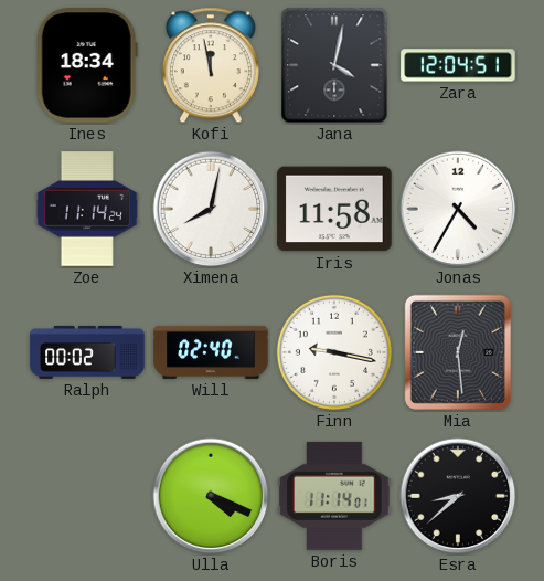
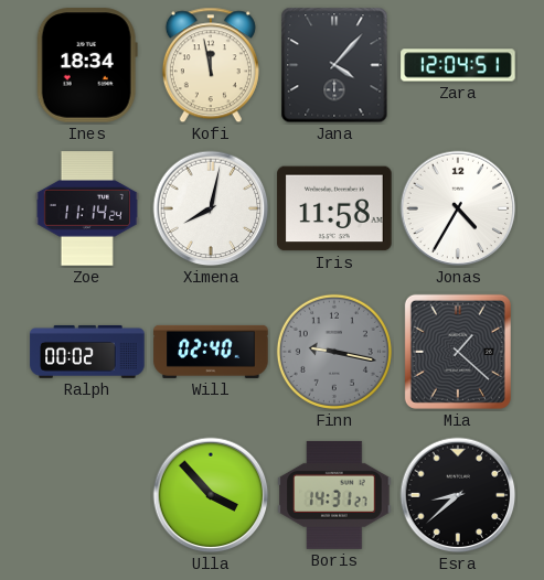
Jana: 4:02 -> 4:07 (334, 65)
Finn dial: white -> grey (334, 352)
Mia: 12:29 -> 1:22 (458, 352)
Ulla: 4:19 -> 3:53 (211, 495)
Boris: 11:14 -> 14:31 (334, 495)
